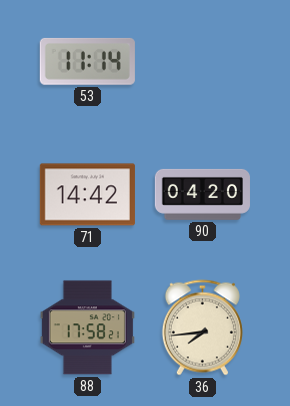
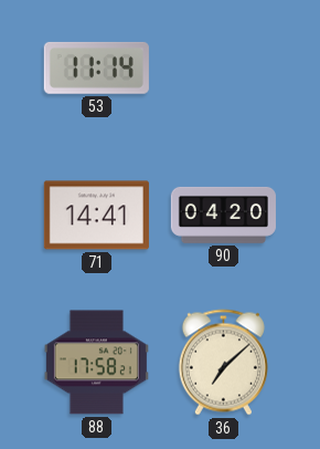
71: 14:42 -> 14:41 (96, 216)
36: 7:44 -> 7:08 (223, 363)
